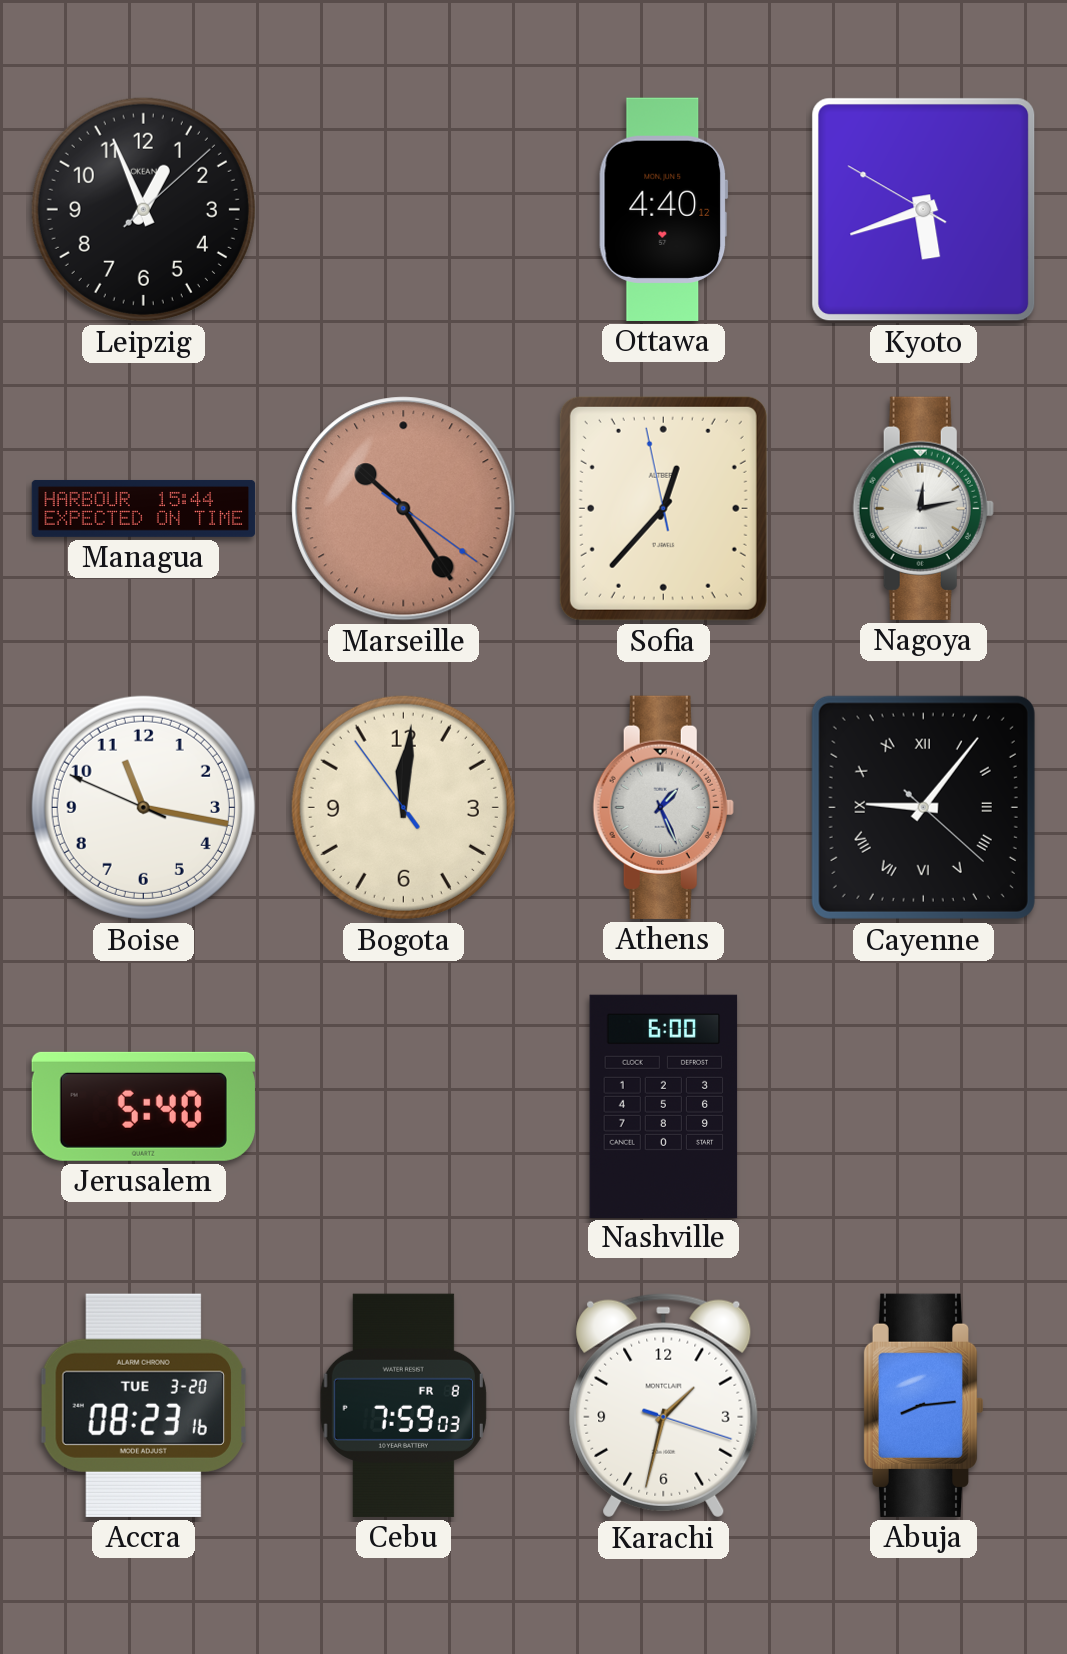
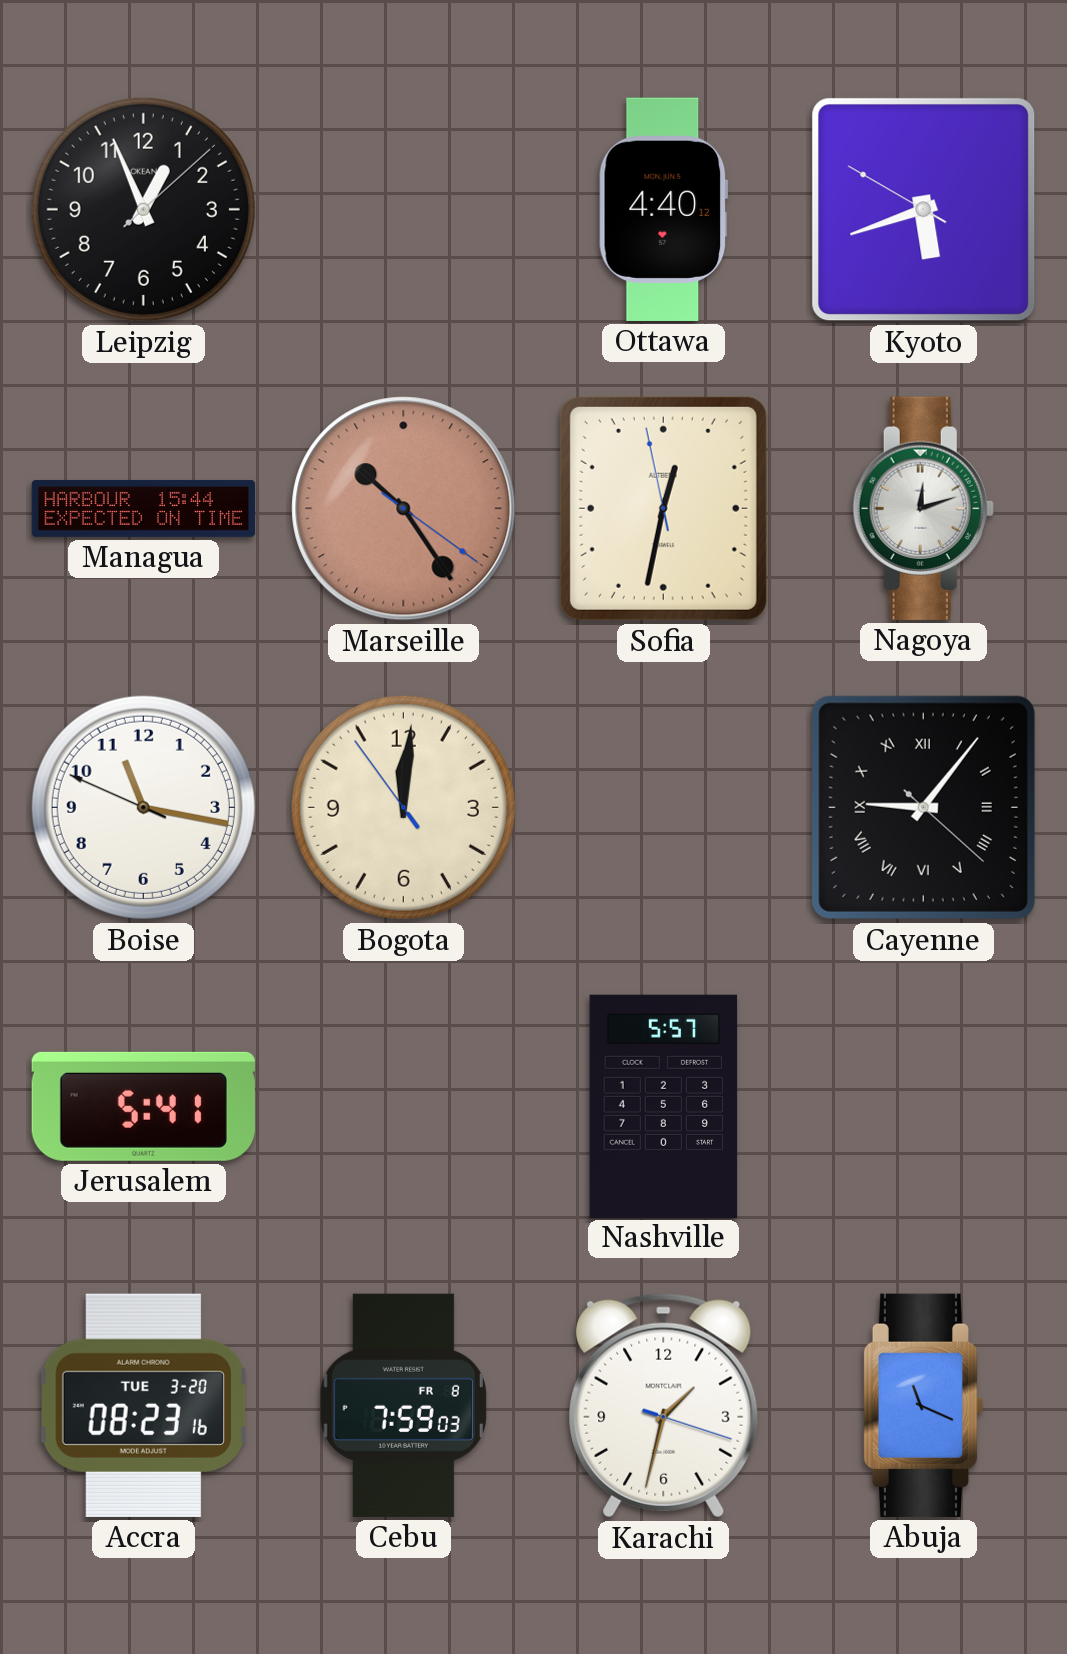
Sofia: 12:36 -> 12:31 (663, 508)
Nagoya: 12:13 -> 12:12 (923, 508)
Athens: 1:26 -> none (663, 807)
Jerusalem: 5:40 -> 5:41 (143, 1106)
Nashville: 6:00 -> 5:57 (664, 1106)
Abuja: 8:14 -> 11:19 (923, 1405)
